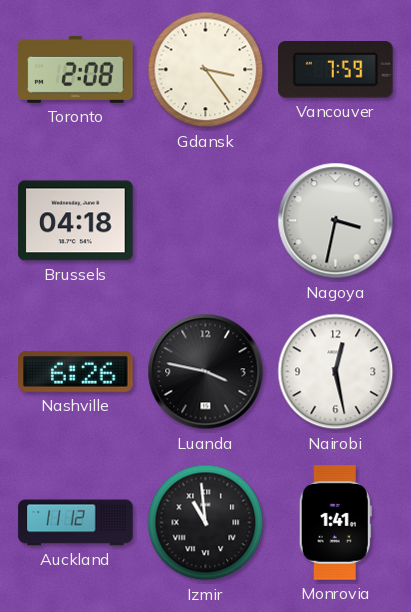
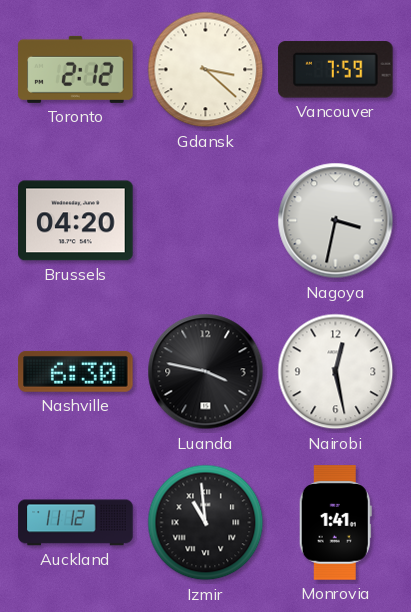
Toronto: 2:08 -> 2:12 (76, 69)
Gdansk: 3:24 -> 3:22 (206, 70)
Brussels: 04:18 -> 04:20 (76, 221)
Nashville: 6:26 -> 6:30 (76, 371)
